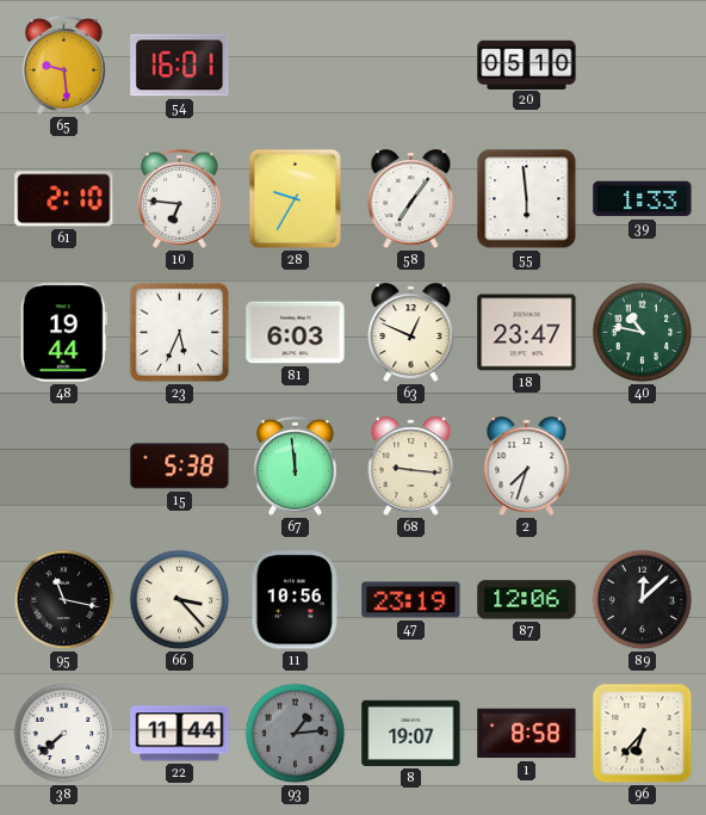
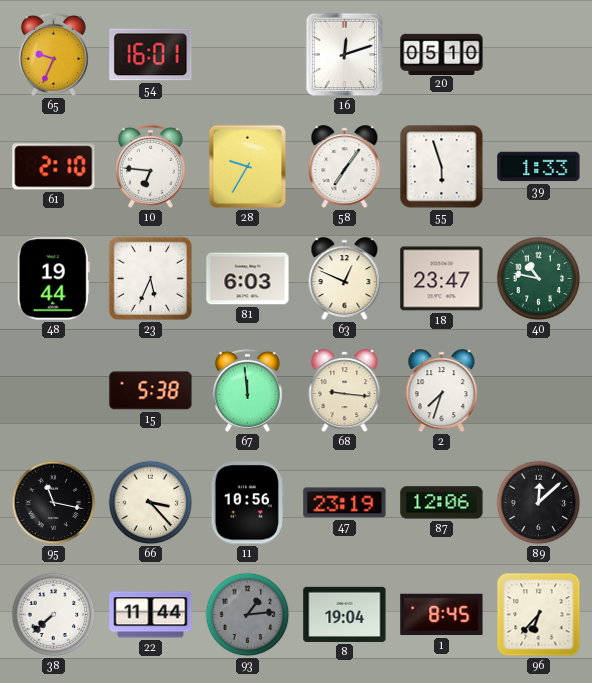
65: 9:29 -> 9:34 (53, 54)
16: none -> 12:12 (345, 55)
55: 5:59 -> 5:57 (442, 167)
8: 19:07 -> 19:04 (345, 614)
1: 8:58 -> 8:45 (442, 615)
